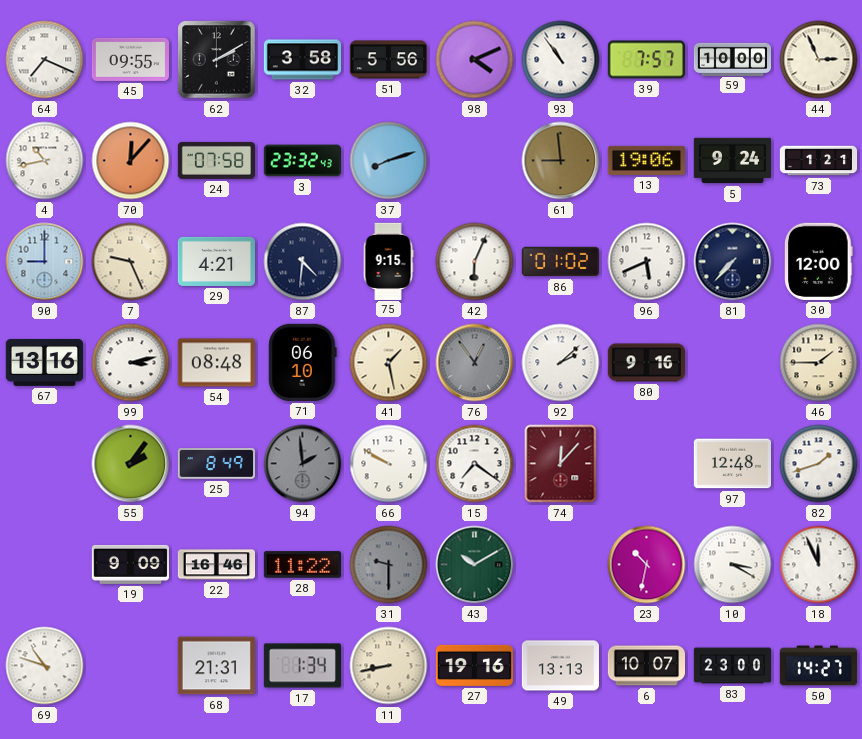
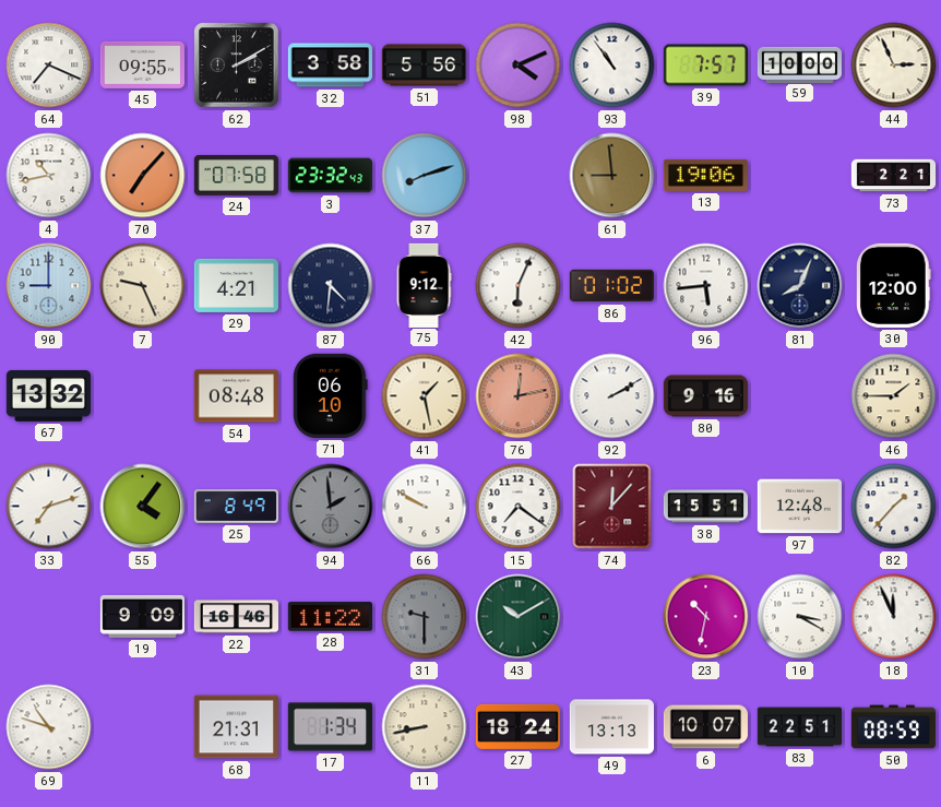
70: 12:07 -> 7:07 (143, 176)
5: 9:24 -> none (732, 161)
73: 1:21 -> 2:21 (894, 176)
75: 9:15 -> 9:12 (424, 285)
96: 5:41 -> 5:44 (706, 286)
81: 7:37 -> 8:04 (800, 286)
67: 13:16 -> 13:32 (48, 395)
99: 3:13 -> none (131, 363)
76: 12:54 -> 12:13 (519, 396)
76 dial: grey -> salmon (519, 396)
92: 2:08 -> 2:10 (612, 396)
33: none -> 7:12 (49, 507)
55: 2:06 -> 4:06 (143, 507)
38: none -> 15:51 (705, 507)
82: 1:42 -> 1:37 (894, 507)
27: 19:16 -> 18:24 (517, 726)
83: 23:00 -> 22:51 (799, 727)
50: 14:27 -> 08:59 (893, 727)
